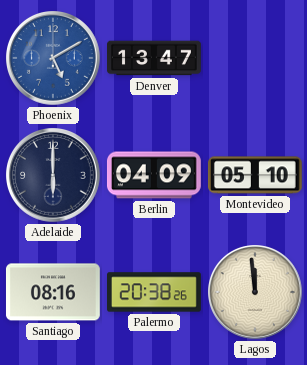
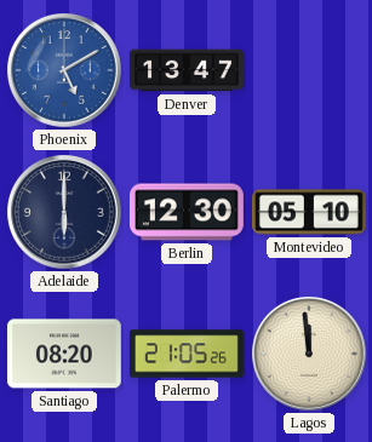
Berlin: 04:09 -> 12:30 (187, 212)
Santiago: 08:16 -> 08:20 (64, 354)
Palermo: 20:38 -> 21:05 (188, 354)
